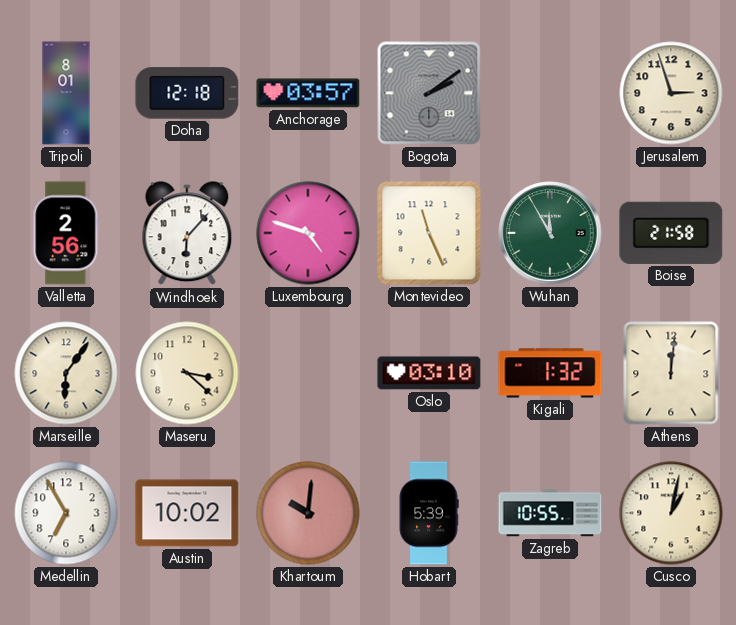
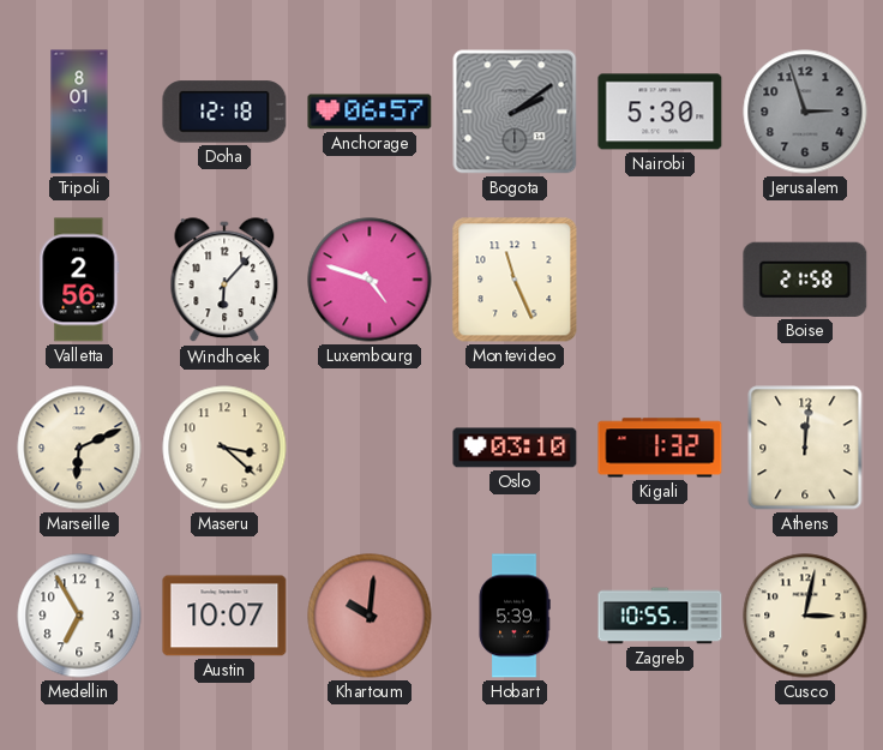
Anchorage: 03:57 -> 06:57 (370, 112)
Nairobi: none -> 5:30 (660, 112)
Jerusalem dial: cream -> grey (805, 112)
Wuhan: 11:55 -> none (550, 233)
Marseille: 6:06 -> 6:11 (79, 448)
Austin: 10:02 -> 10:07 (224, 616)
Cusco: 1:02 -> 3:02 (805, 616)
